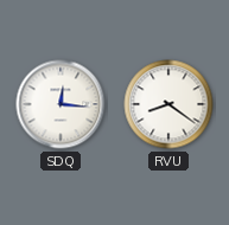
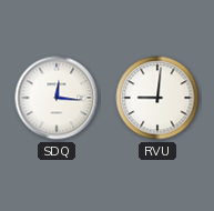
RVU: 8:21 -> 9:01 (157, 98)
